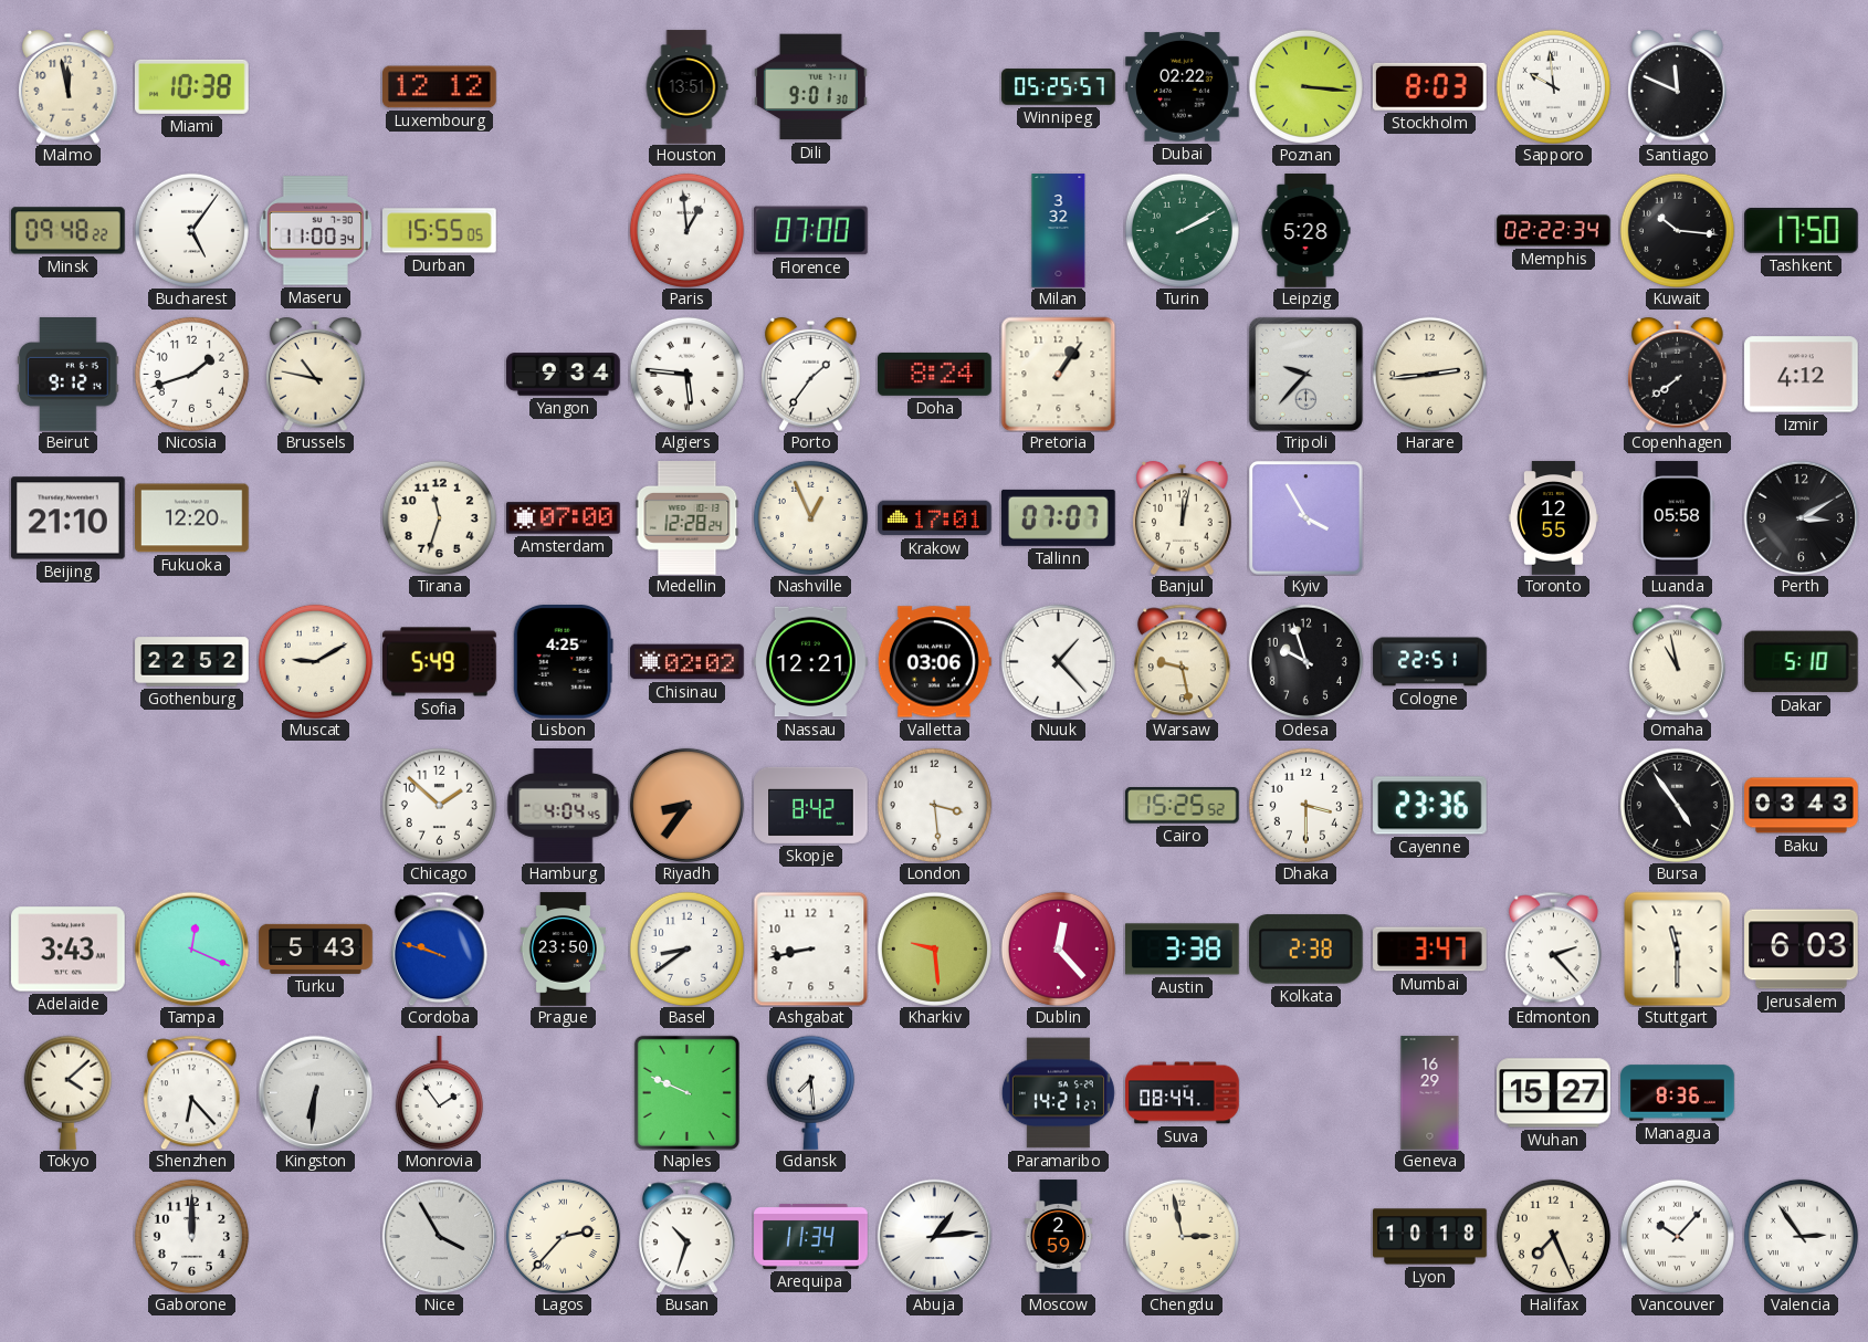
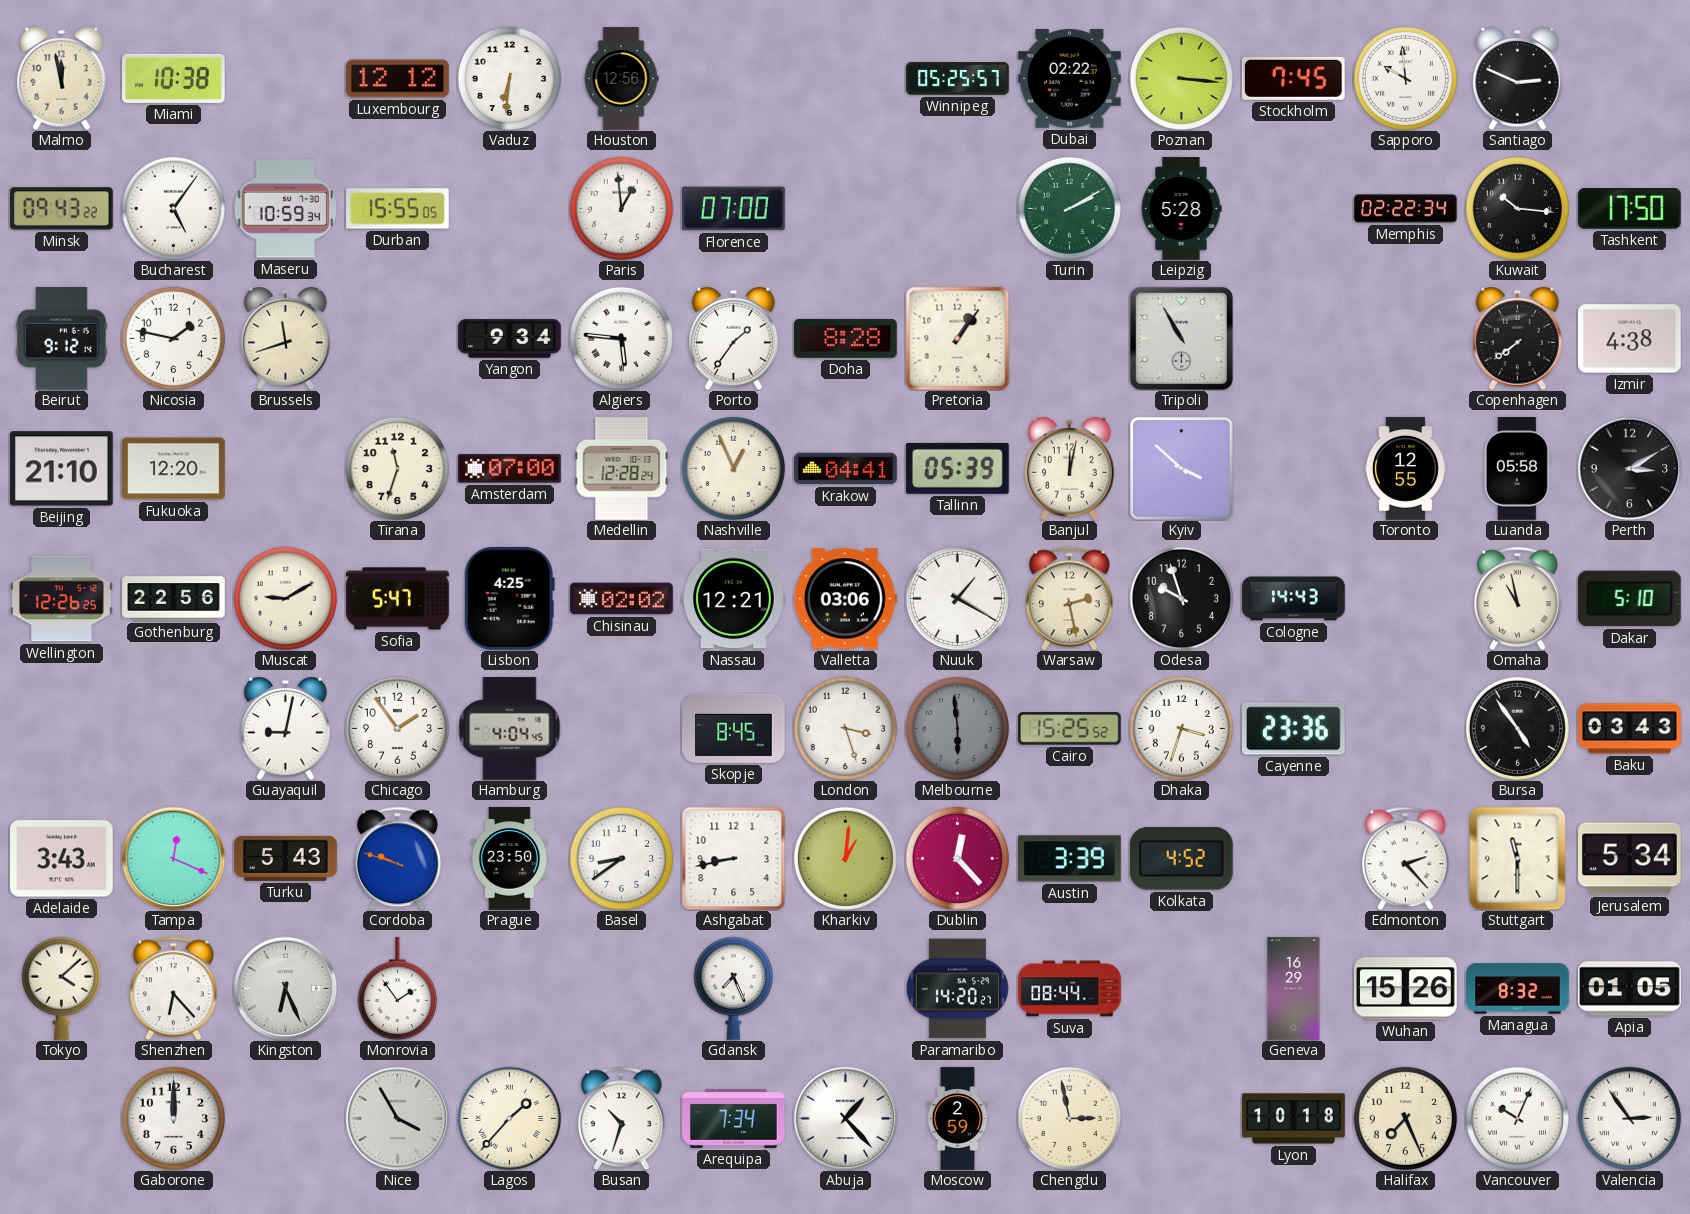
Vaduz: none -> 6:31 (509, 78)
Houston: 13:51 -> 12:56 (621, 79)
Dili: 9:01 -> none (811, 87)
Stockholm: 8:03 -> 7:45 (1293, 78)
Santiago: 11:49 -> 2:49 (1518, 78)
Minsk: 09:48 -> 09:43 (62, 209)
Maseru: 11:00 -> 10:59 (285, 209)
Milan: 3:32 -> none (1059, 231)
Nicosia: 1:42 -> 1:47 (173, 338)
Brussels: 10:47 -> 11:42 (286, 338)
Doha: 8:24 -> 8:28 (846, 338)
Tripoli: 9:37 -> 10:55 (1181, 338)
Harare: 2:44 -> none (1429, 374)
Izmir: 4:12 -> 4:38 (1630, 339)
Krakow: 17:01 -> 04:41 (846, 469)
Tallinn: 07:07 -> 05:39 (958, 468)
Kyiv: 3:55 -> 3:52 (1182, 469)
Wellington: none -> 12:26 (62, 599)
Gothenburg: 22:52 -> 22:56 (174, 599)
Sofia: 5:49 -> 5:47 (398, 599)
Nuuk: 1:23 -> 1:20 (957, 598)
Warsaw: 9:28 -> 2:28 (1069, 598)
Cologne: 22:51 -> 14:43 (1294, 599)
Guayaquil: none -> 9:02 (286, 728)
Chicago: 1:52 -> 1:54 (397, 728)
Riyadh: 8:36 -> none (686, 805)
Skopje: 8:42 -> 8:45 (734, 728)
London: 3:29 -> 3:27 (845, 728)
Melbourne: none -> 5:59 (957, 728)
Dhaka: 3:30 -> 3:33 (1181, 728)
Kharkiv: 9:29 -> 1:01 (845, 858)
Austin: 3:38 -> 3:39 (1070, 859)
Kolkata: 2:38 -> 4:52 (1181, 859)
Mumbai: 3:47 -> none (1430, 950)
Jerusalem: 6:03 -> 5:34 (1630, 859)
Kingston: 6:31 -> 6:26 (285, 988)
Naples: 9:49 -> none (686, 1092)
Gdansk: 7:29 -> 7:26 (733, 988)
Paramaribo: 14:21 -> 14:20 (957, 989)
Wuhan: 15:27 -> 15:26 (1406, 989)
Managua: 8:36 -> 8:32 (1518, 989)
Apia: none -> 01:05 (1630, 989)
Lagos: 2:37 -> 1:37 (509, 1118)
Arequipa: 11:34 -> 7:34 (734, 1118)
Abuja: 1:14 -> 1:23 (845, 1118)
Vancouver: 10:07 -> 10:04 (1517, 1118)
